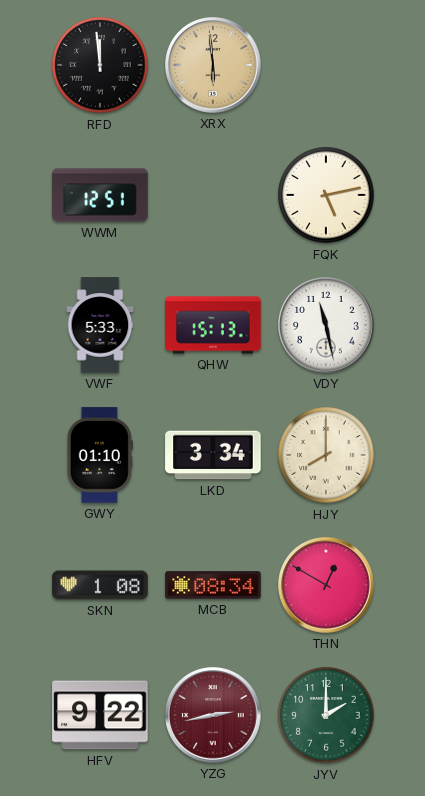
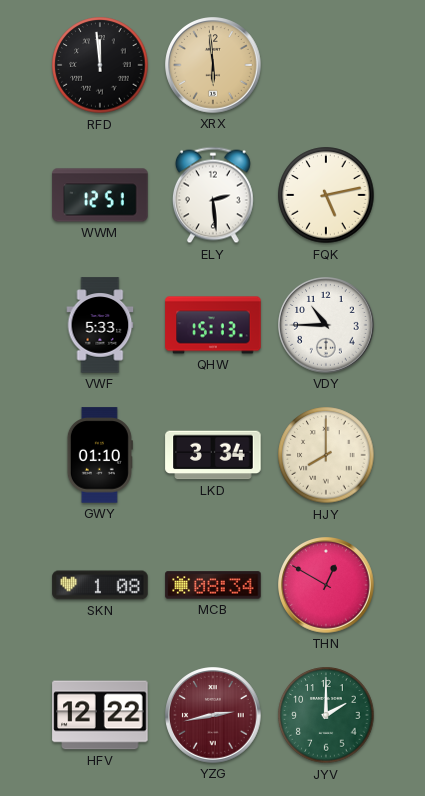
ELY: none -> 2:29 (213, 195)
VDY: 11:28 -> 10:45 (326, 325)
HFV: 9:22 -> 12:22 (100, 715)
